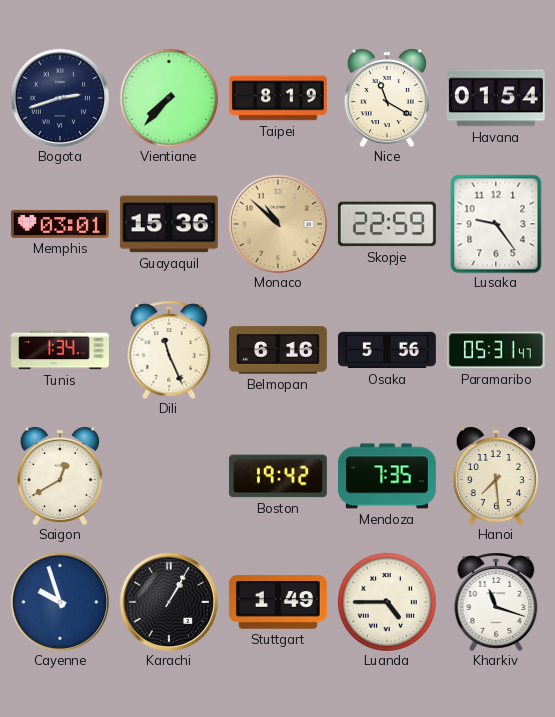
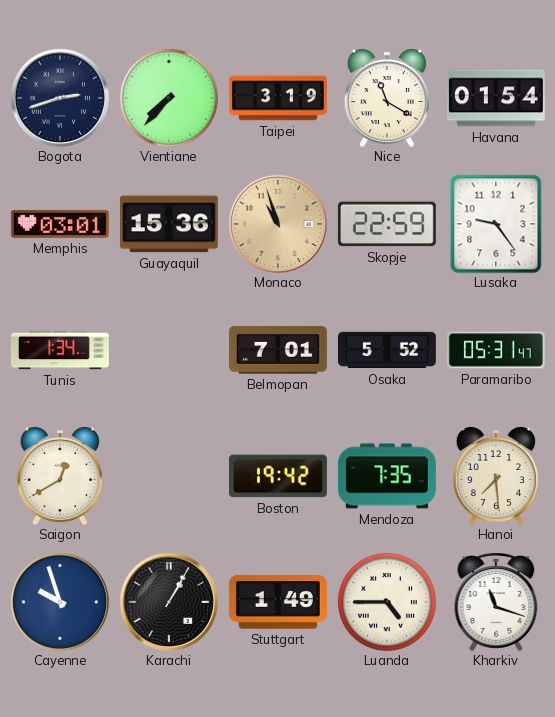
Taipei: 8:19 -> 3:19 (278, 98)
Monaco: 10:52 -> 10:57 (277, 223)
Dili: 11:26 -> none (169, 350)
Belmopan: 6:16 -> 7:01 (278, 350)
Osaka: 5:56 -> 5:52 (387, 350)
